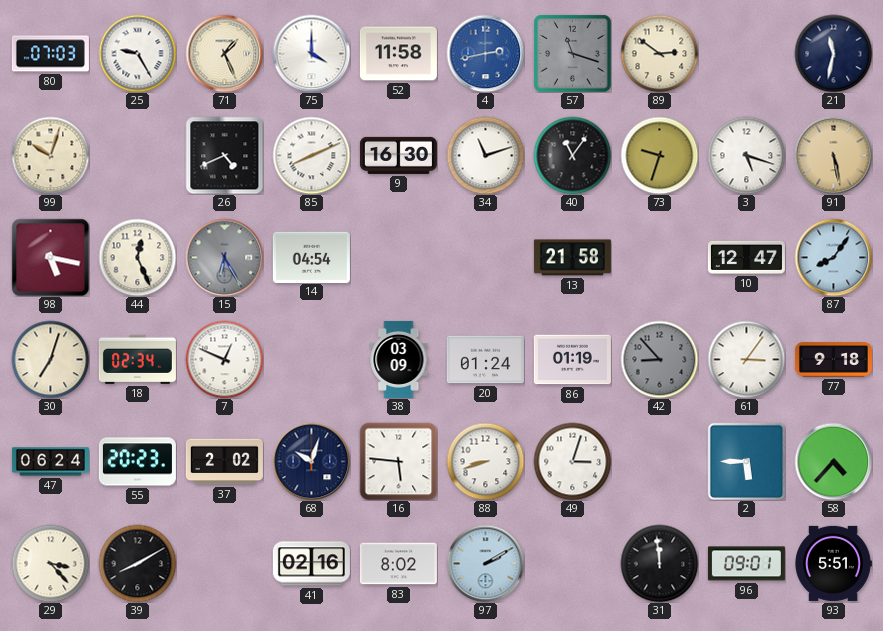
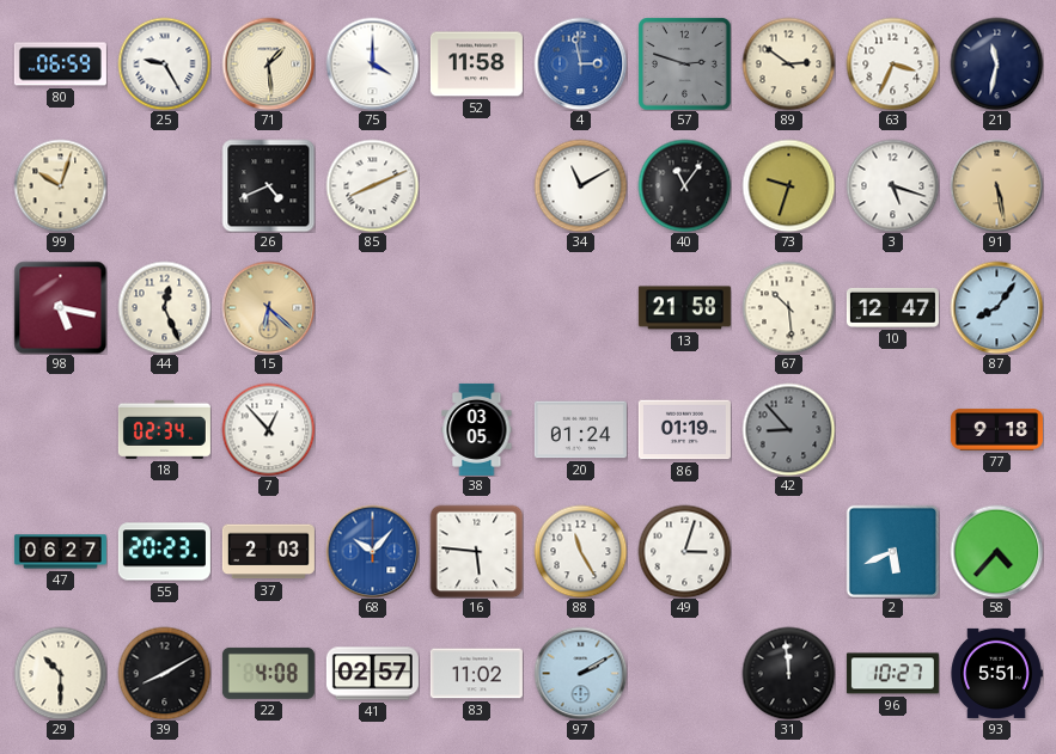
80: 07:03 -> 06:59 (60, 65)
71: 1:26 -> 1:29 (268, 63)
4: 2:43 -> 2:58 (580, 63)
57: 11:18 -> 2:48 (684, 63)
63: none -> 3:34 (892, 63)
9: 16:30 -> none (398, 155)
34: 11:12 -> 11:10 (580, 185)
15: 6:25 -> 6:22 (268, 307)
15 dial: grey -> champagne (268, 307)
14: 04:54 -> none (311, 257)
67: none -> 10:29 (788, 307)
30: 7:03 -> none (50, 359)
7: 12:49 -> 12:53 (268, 429)
38: 03:09 -> 03:05 (477, 429)
61: 3:06 -> none (746, 359)
47: 06:24 -> 06:27 (60, 552)
37: 2:02 -> 2:03 (268, 552)
68: 10:03 -> 10:07 (372, 551)
68 dial: navy -> blue (372, 551)
88: 8:42 -> 11:25 (580, 551)
2: 5:45 -> 5:41 (892, 551)
29: 3:23 -> 10:30 (60, 673)
22: none -> 4:08 (268, 673)
41: 02:16 -> 02:57 (372, 674)
83: 8:02 -> 11:02 (476, 674)
96: 09:01 -> 10:27 (892, 674)
